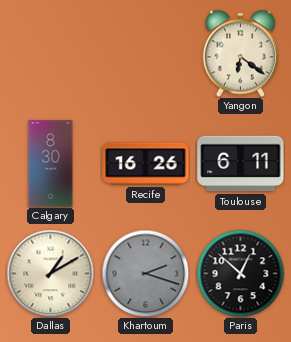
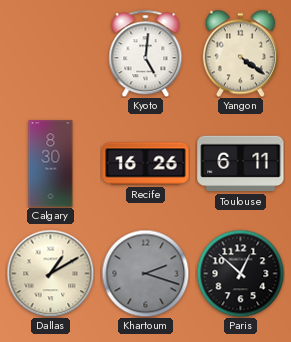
Kyoto: none -> 5:01 (146, 53)
Yangon: 6:21 -> 4:21 (240, 53)
